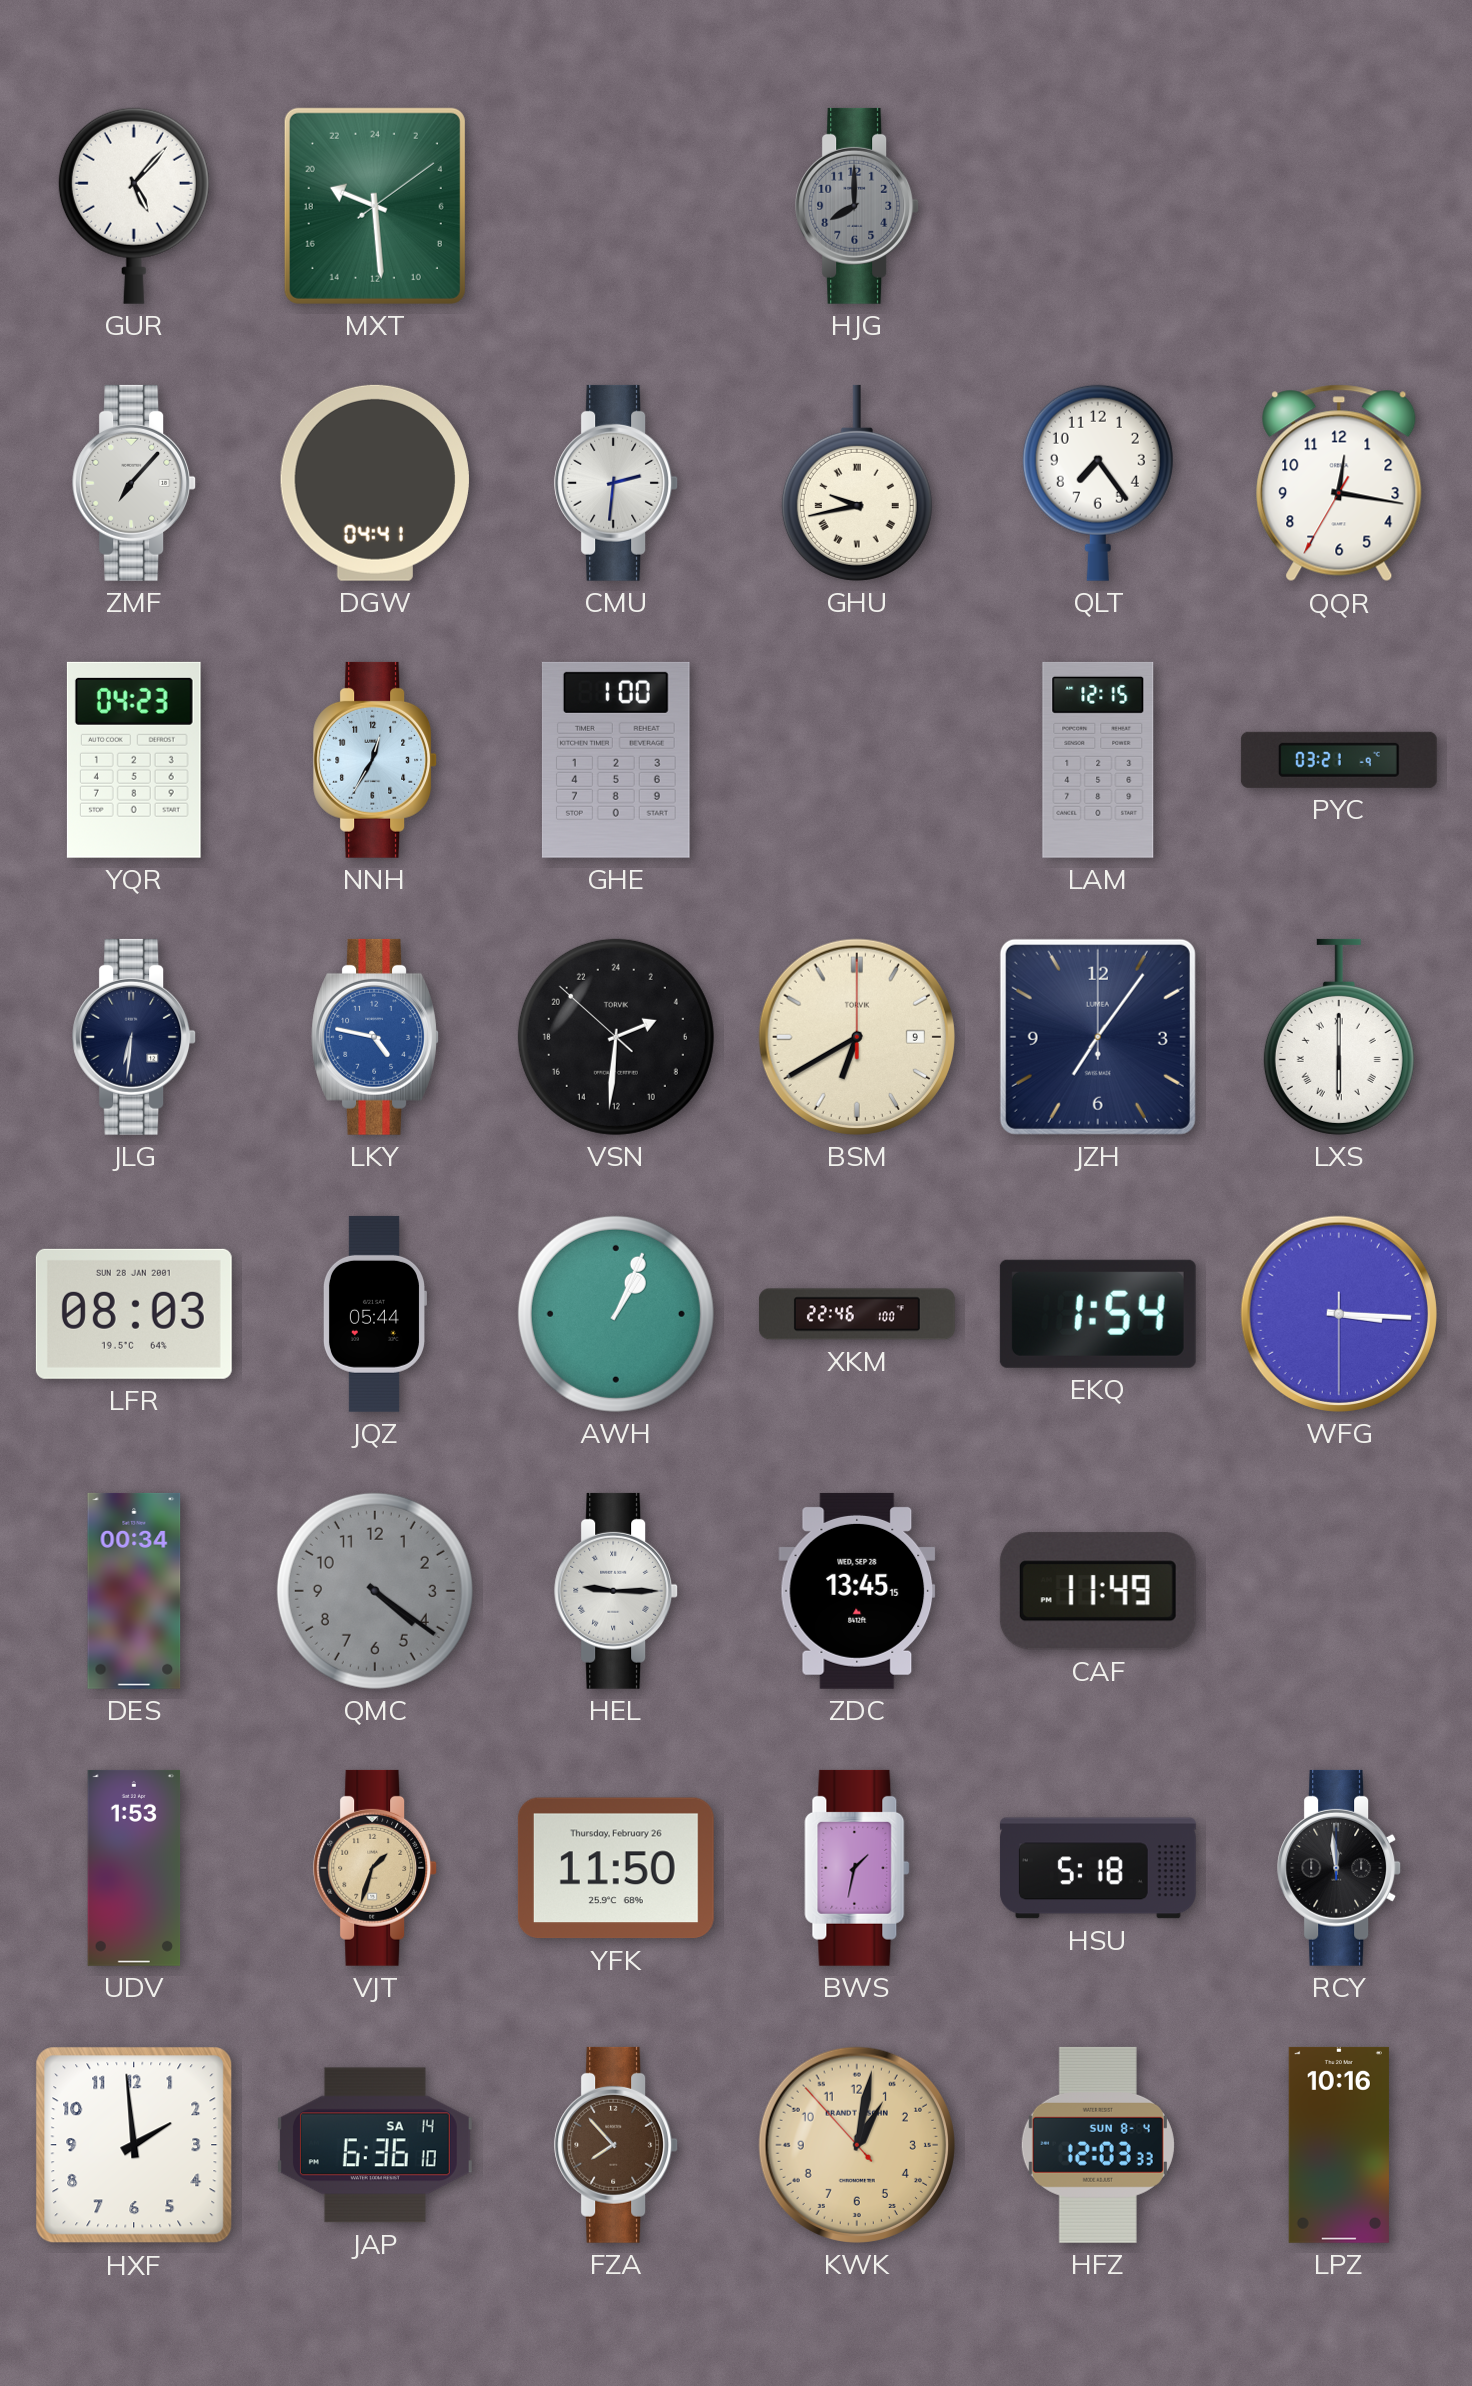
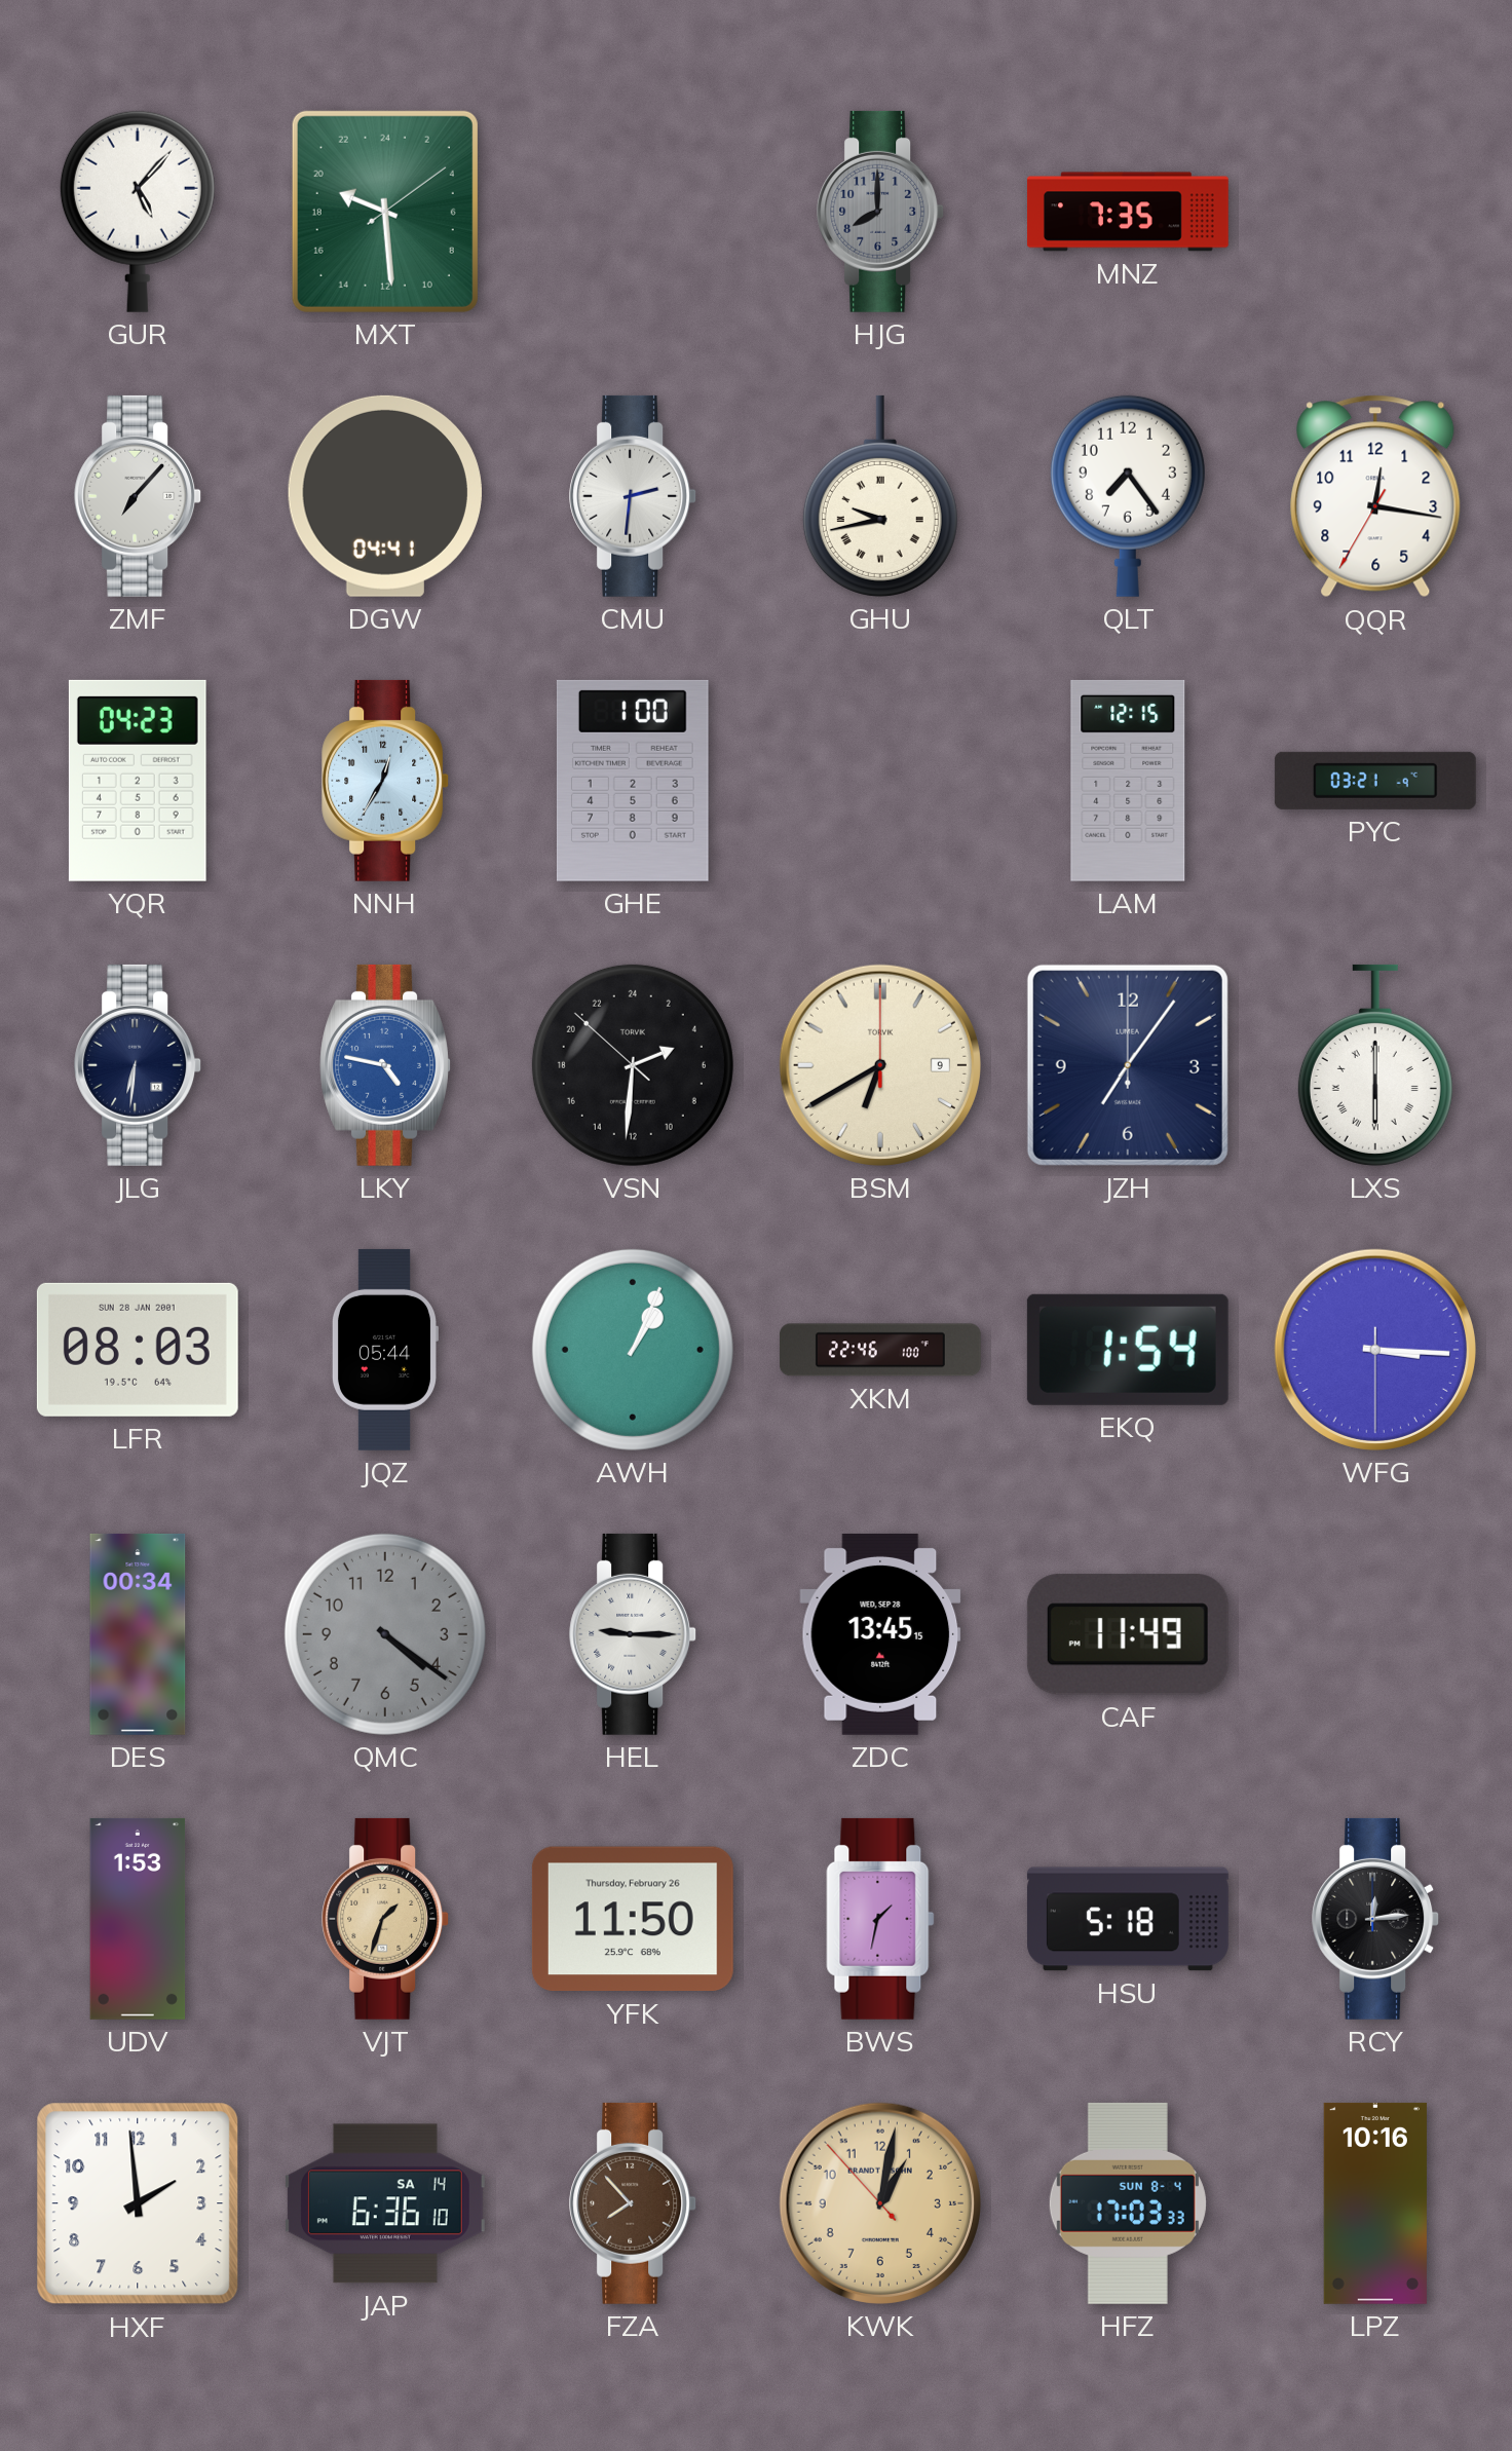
MNZ: none -> 7:35 (1128, 212)
RCY: 11:59 -> 12:14 (1376, 1919)
HFZ: 12:03 -> 17:03 (1128, 2203)
